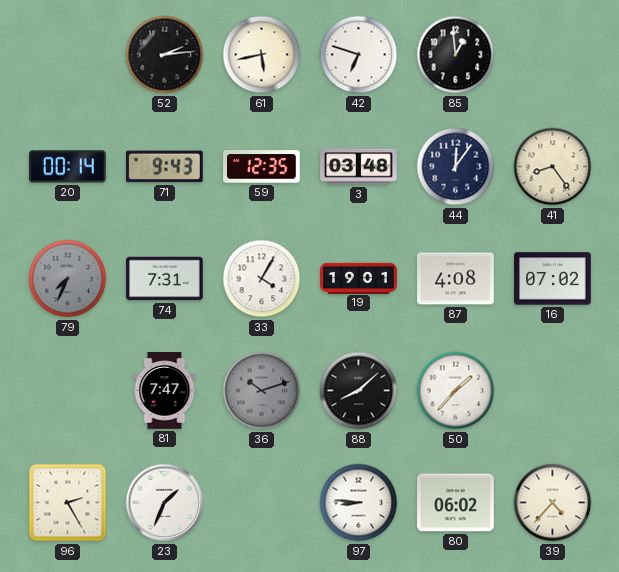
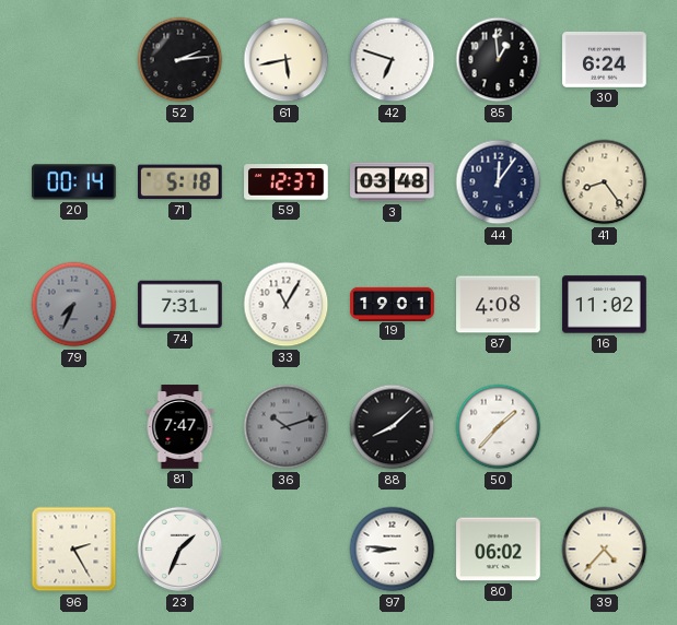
30: none -> 6:24 (605, 60)
71: 9:43 -> 5:18 (180, 182)
59: 12:35 -> 12:37 (287, 182)
33: 4:05 -> 11:05 (287, 305)
16: 07:02 -> 11:02 (605, 305)
